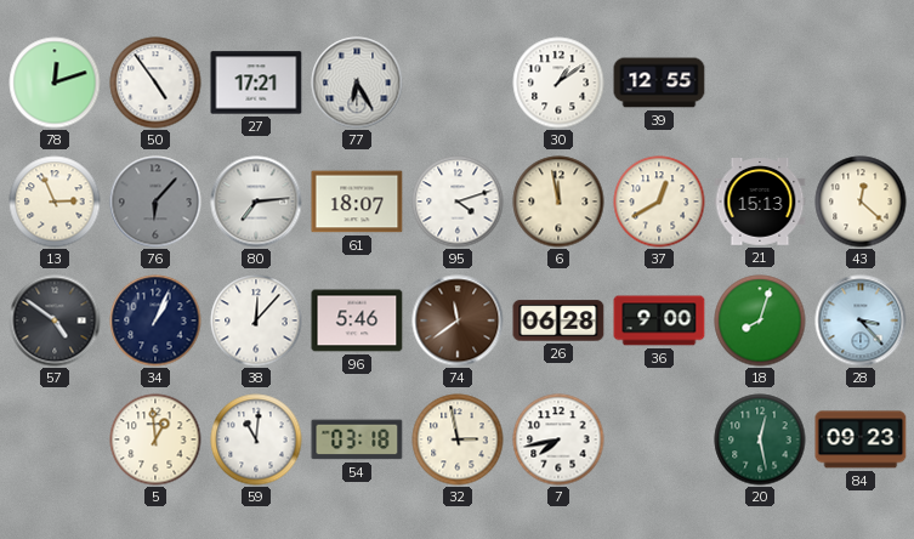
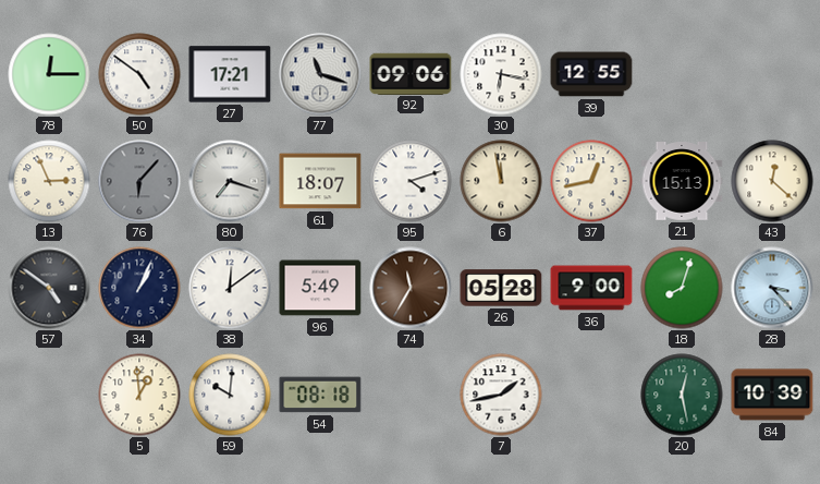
78: 12:12 -> 12:15 (49, 74)
50: 4:54 -> 4:51 (139, 74)
77: 6:25 -> 11:18 (320, 74)
92: none -> 09:06 (411, 73)
30: 1:09 -> 6:17 (501, 74)
80: 7:14 -> 7:18 (230, 181)
37: 12:40 -> 12:43 (591, 181)
38: 12:07 -> 12:09 (230, 288)
96: 5:46 -> 5:49 (320, 288)
74: 11:39 -> 11:35 (411, 288)
26: 06:28 -> 05:28 (501, 288)
59: 11:01 -> 10:01 (230, 395)
54: 03:18 -> 08:18 (320, 395)
32: 2:58 -> none (458, 439)
7: 7:43 -> 1:43 (501, 395)
84: 09:23 -> 10:39 (772, 395)
